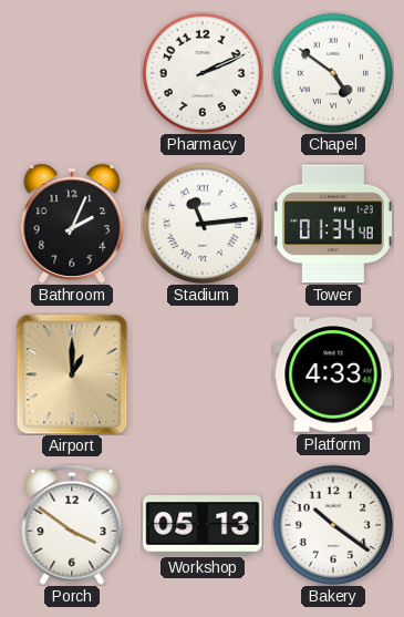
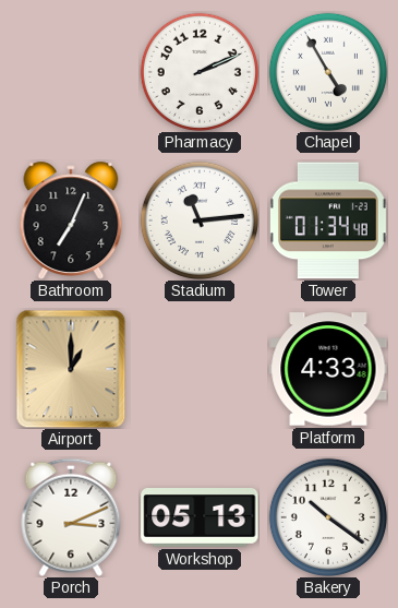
Chapel: 4:51 -> 4:55 (328, 72)
Bathroom: 2:04 -> 7:04 (71, 220)
Porch: 3:51 -> 3:11 (71, 517)
